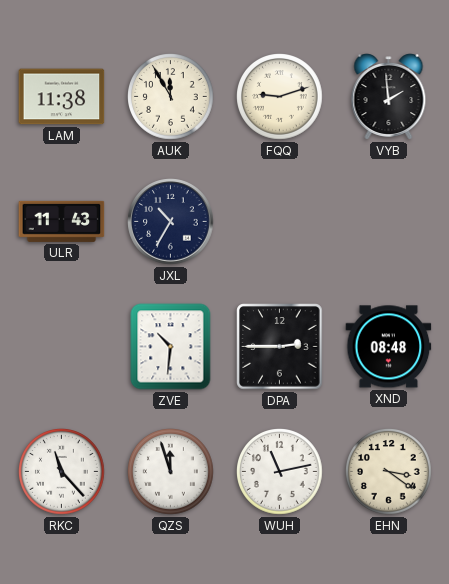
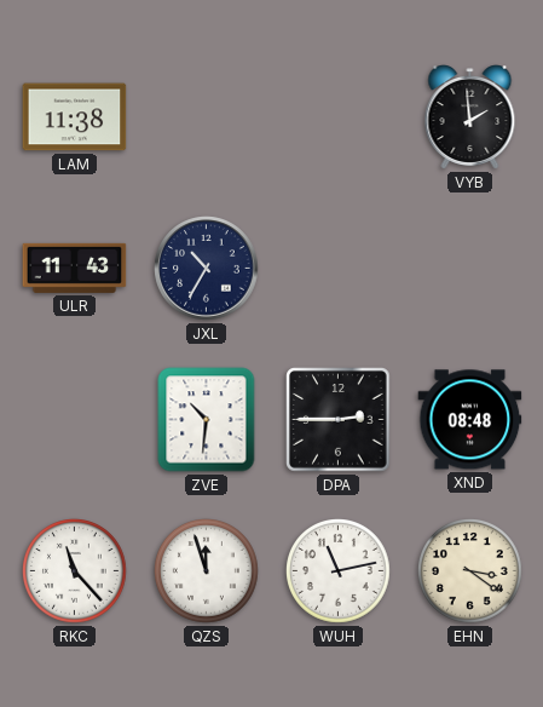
AUK: 11:55 -> none (171, 97)
FQQ: 9:12 -> none (280, 97)
